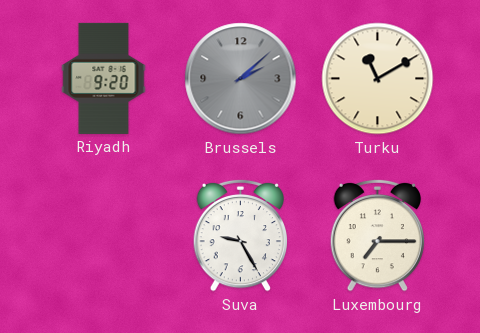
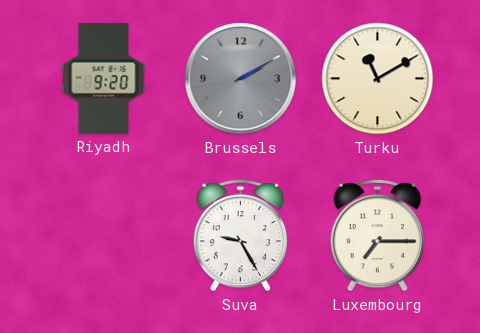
Brussels: 2:08 -> 2:10 (241, 79)
